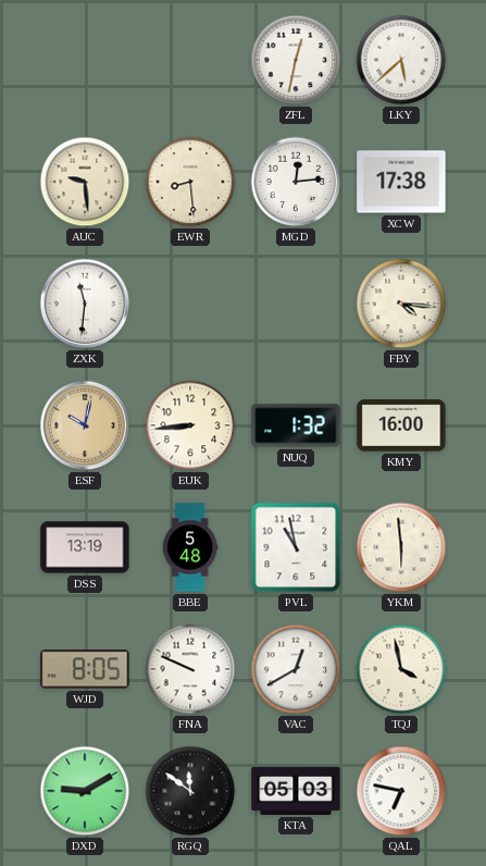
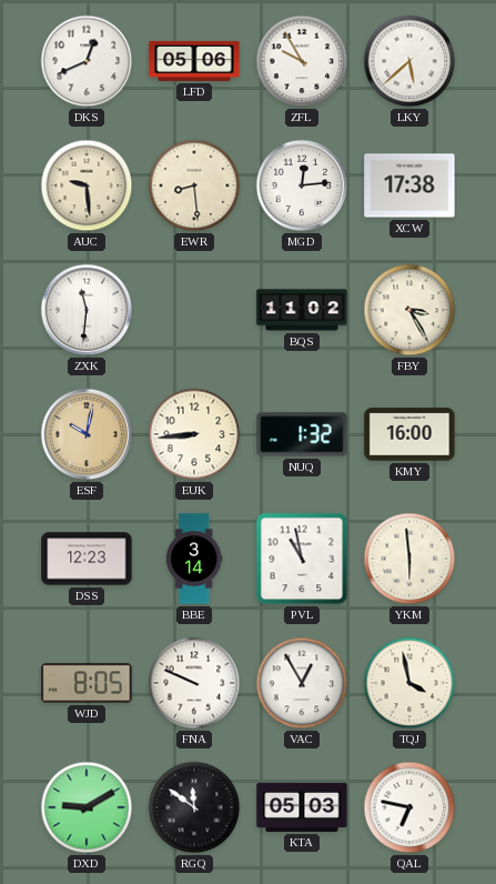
DKS: none -> 12:41 (87, 61)
LFD: none -> 05:06 (194, 61)
ZFL: 12:32 -> 9:55 (302, 61)
BQS: none -> 11:02 (302, 310)
FBY: 4:16 -> 3:25 (409, 310)
DSS: 13:19 -> 12:23 (87, 559)
BBE: 5:48 -> 3:14 (194, 559)
VAC: 12:40 -> 12:55 (302, 683)
